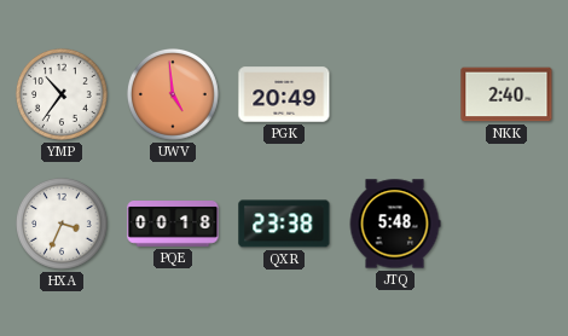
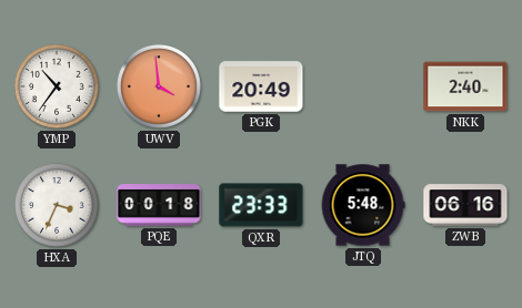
UWV: 4:59 -> 3:59 (159, 86)
QXR: 23:38 -> 23:33 (261, 205)
ZWB: none -> 06:16 (465, 205)
